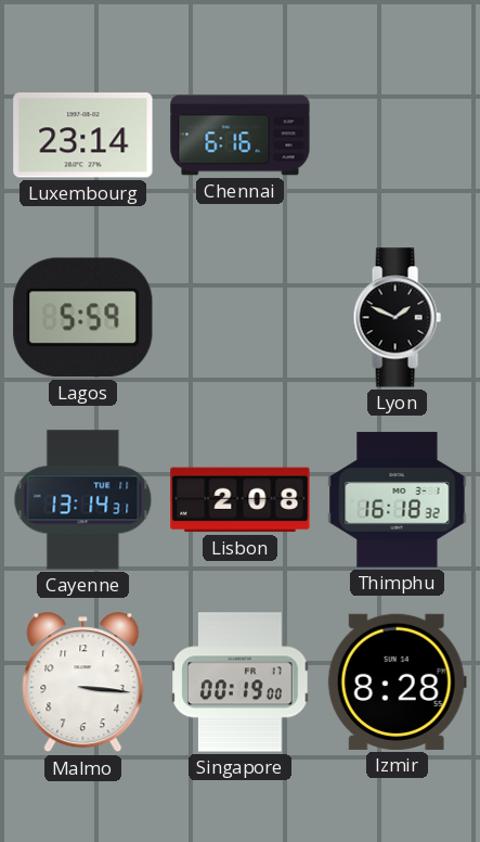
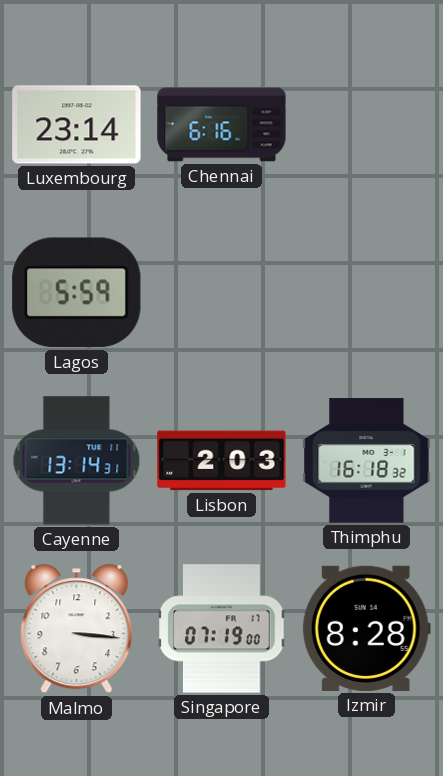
Lyon: 1:49 -> none (397, 318)
Lisbon: 2:08 -> 2:03 (222, 461)
Singapore: 00:19 -> 07:19 (222, 629)
